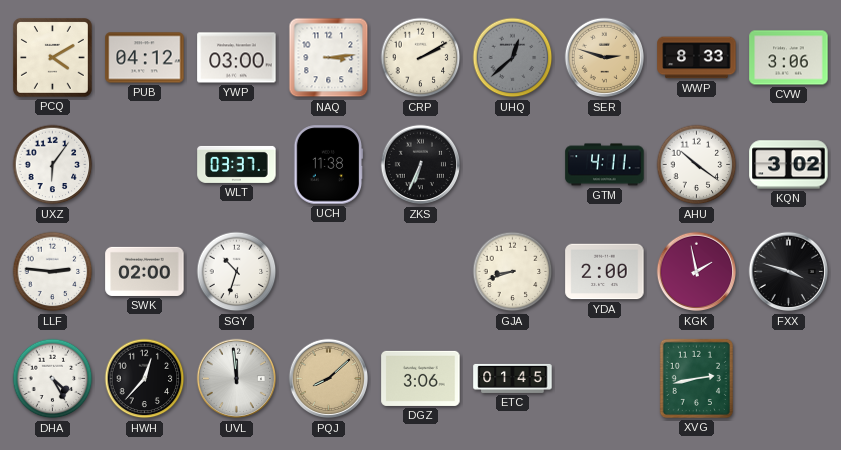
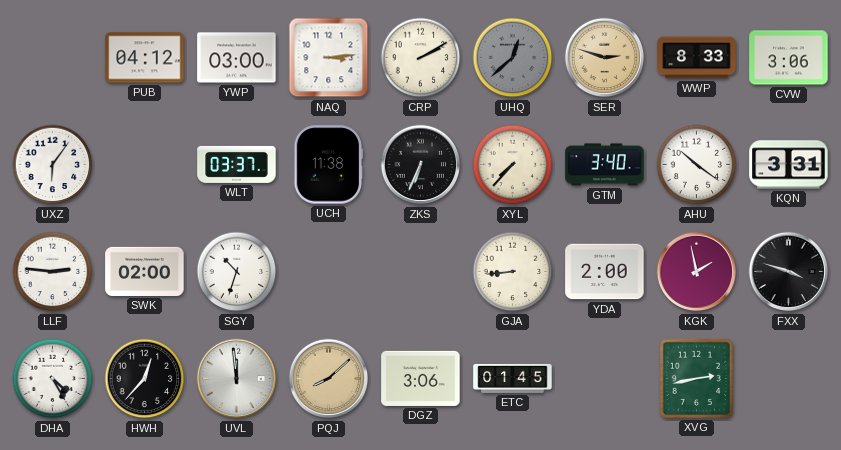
PCQ: 4:10 -> none (53, 58)
XYL: none -> 7:37 (513, 165)
GTM: 4:11 -> 3:40 (605, 165)
KQN: 3:02 -> 3:31 (789, 165)
GJA: 8:42 -> 8:44 (513, 272)
